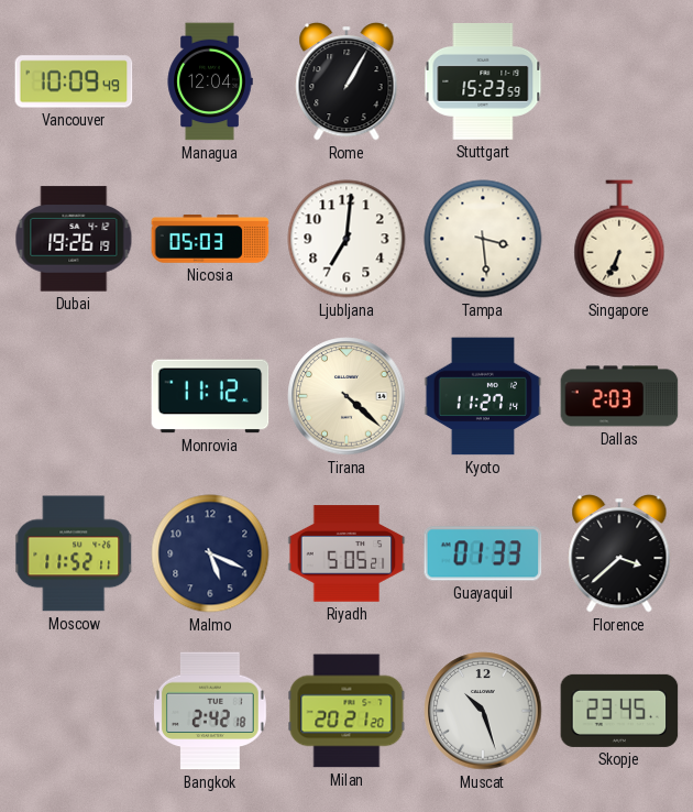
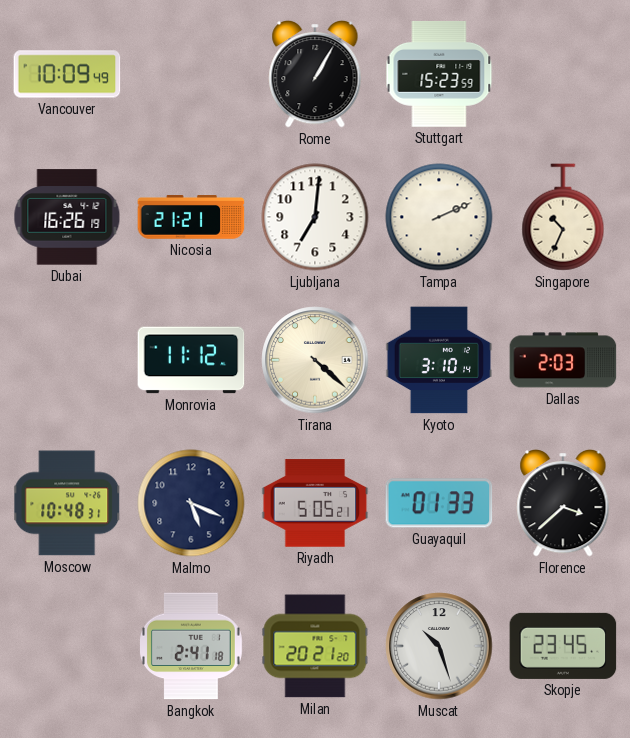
Managua: 12:04 -> none (210, 81)
Dubai: 19:26 -> 16:26 (67, 217)
Nicosia: 05:03 -> 21:21 (191, 217)
Tampa: 3:29 -> 2:11 (439, 217)
Singapore: 6:34 -> 10:34 (563, 217)
Kyoto: 11:27 -> 3:10 (439, 360)
Moscow: 11:52 -> 10:48 (67, 503)
Bangkok: 2:42 -> 2:41 (192, 646)
